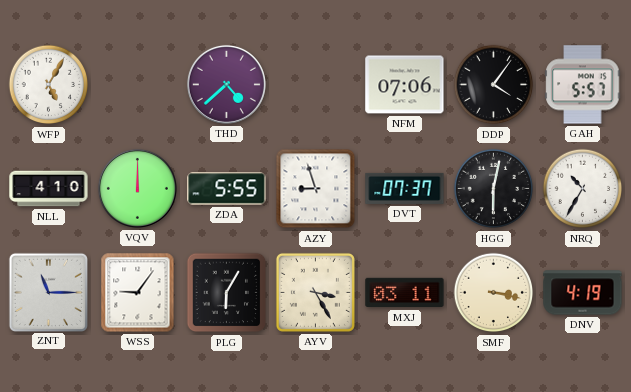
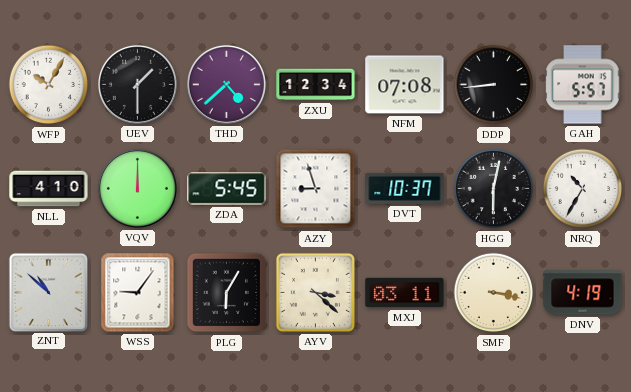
WFP: 5:05 -> 10:05 (49, 85)
UEV: none -> 1:30 (137, 84)
ZXU: none -> 12:34 (316, 85)
NFM: 07:06 -> 07:08 (405, 85)
DDP: 4:06 -> 8:44 (494, 85)
ZDA: 5:55 -> 5:45 (227, 189)
DVT: 07:37 -> 10:37 (405, 188)
ZNT: 11:15 -> 10:52 (48, 292)
AYV: 3:25 -> 3:22 (315, 292)
